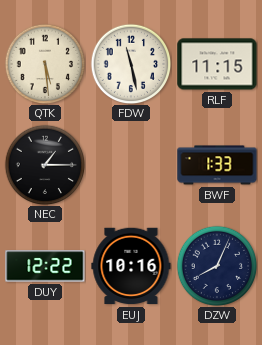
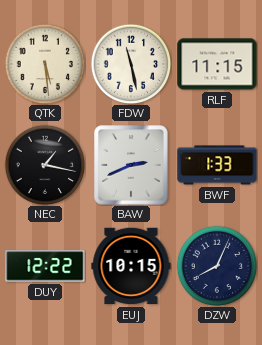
NEC: 1:15 -> 1:17 (45, 165)
BAW: none -> 2:41 (131, 165)
EUJ: 10:16 -> 10:15 (131, 266)
